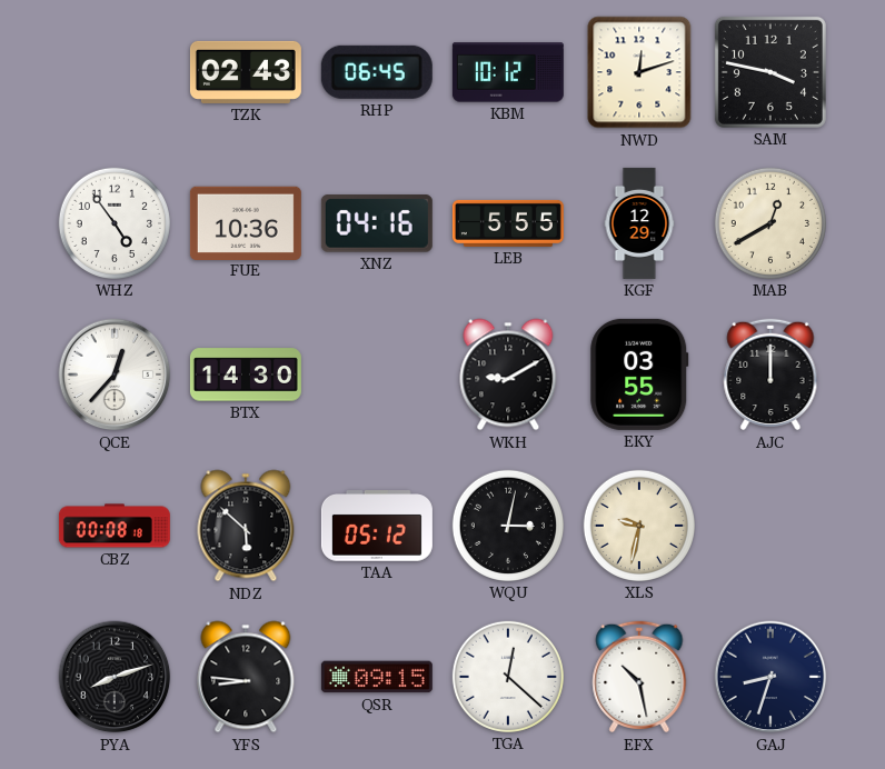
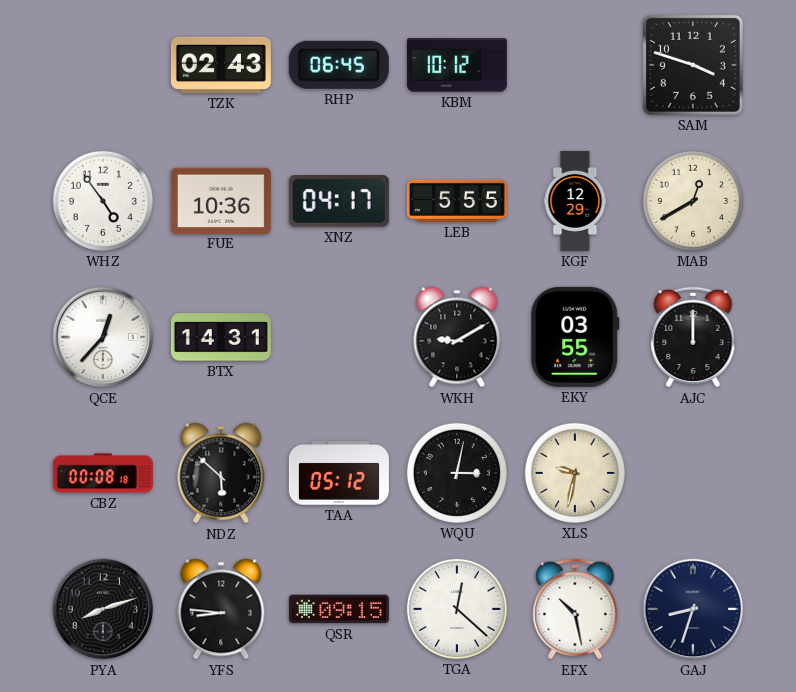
NWD: 12:12 -> none (639, 72)
SAM: 3:47 -> 3:48 (693, 65)
XNZ: 04:16 -> 04:17 (339, 201)
BTX: 14:30 -> 14:31 (221, 337)
